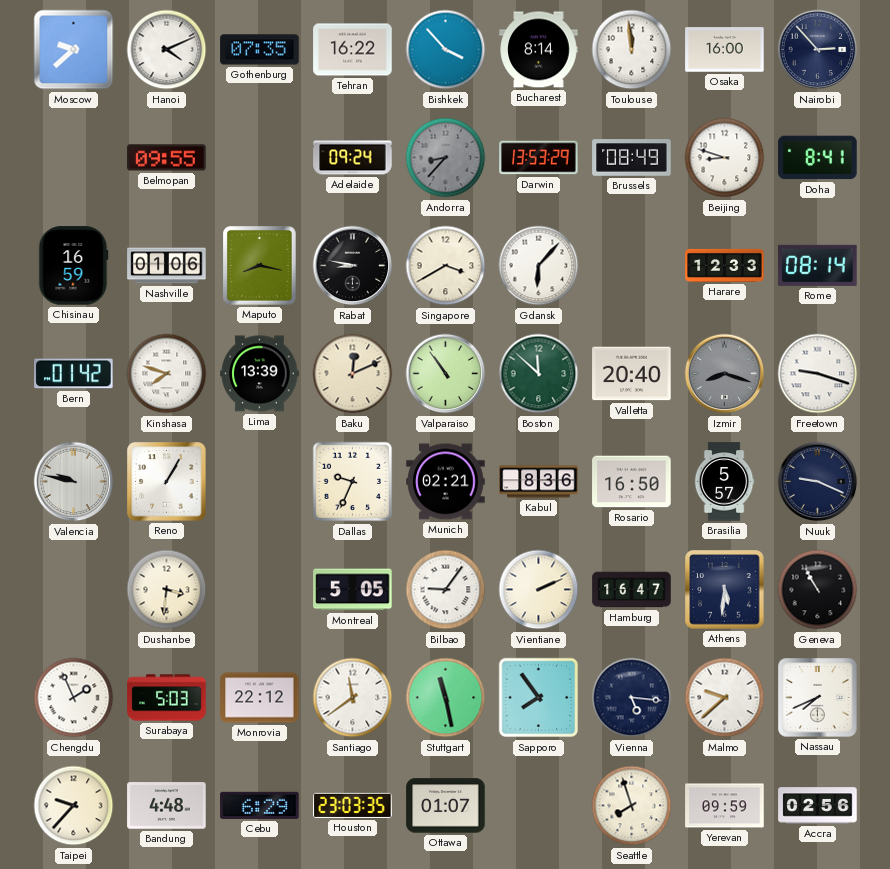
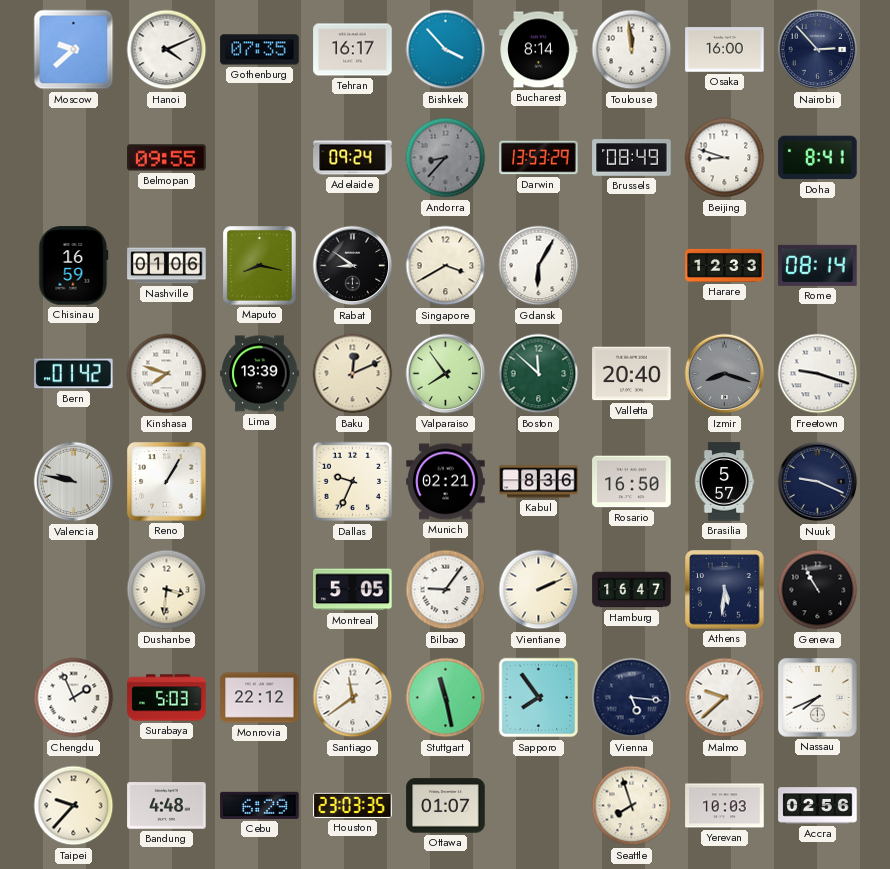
Tehran: 16:22 -> 16:17 (353, 50)
Rabat: 8:47 -> 8:51 (353, 266)
Gdansk: 6:07 -> 6:05 (539, 266)
Valparaiso: 10:54 -> 7:54 (446, 374)
Yerevan: 09:59 -> 10:03 (725, 806)
